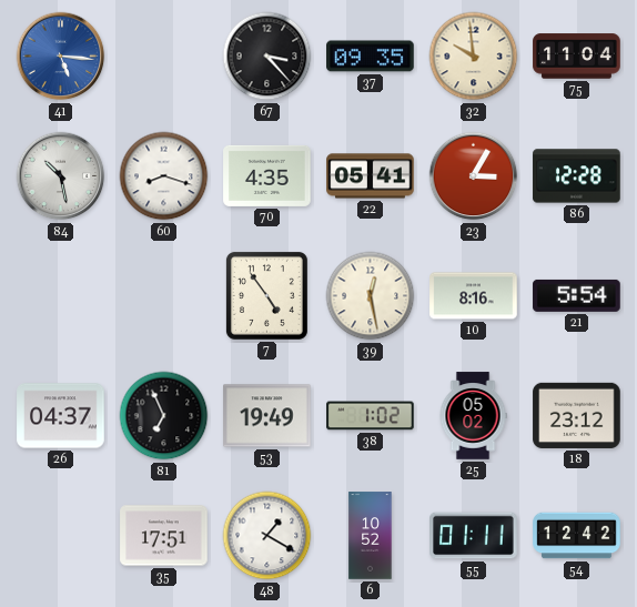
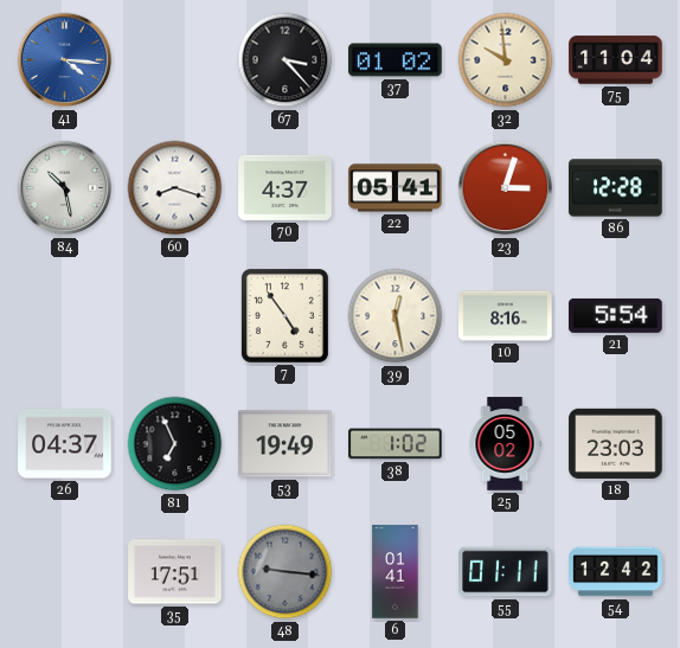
41: 5:16 -> 4:16 (65, 60)
37: 09:35 -> 01:02 (396, 60)
70: 4:35 -> 4:37 (286, 187)
23: 3:05 -> 3:03 (506, 188)
18: 23:12 -> 23:03 (616, 443)
48: 1:20 -> 9:16 (286, 572)
48 dial: white -> grey (286, 572)
6: 10:52 -> 01:41 (396, 572)
